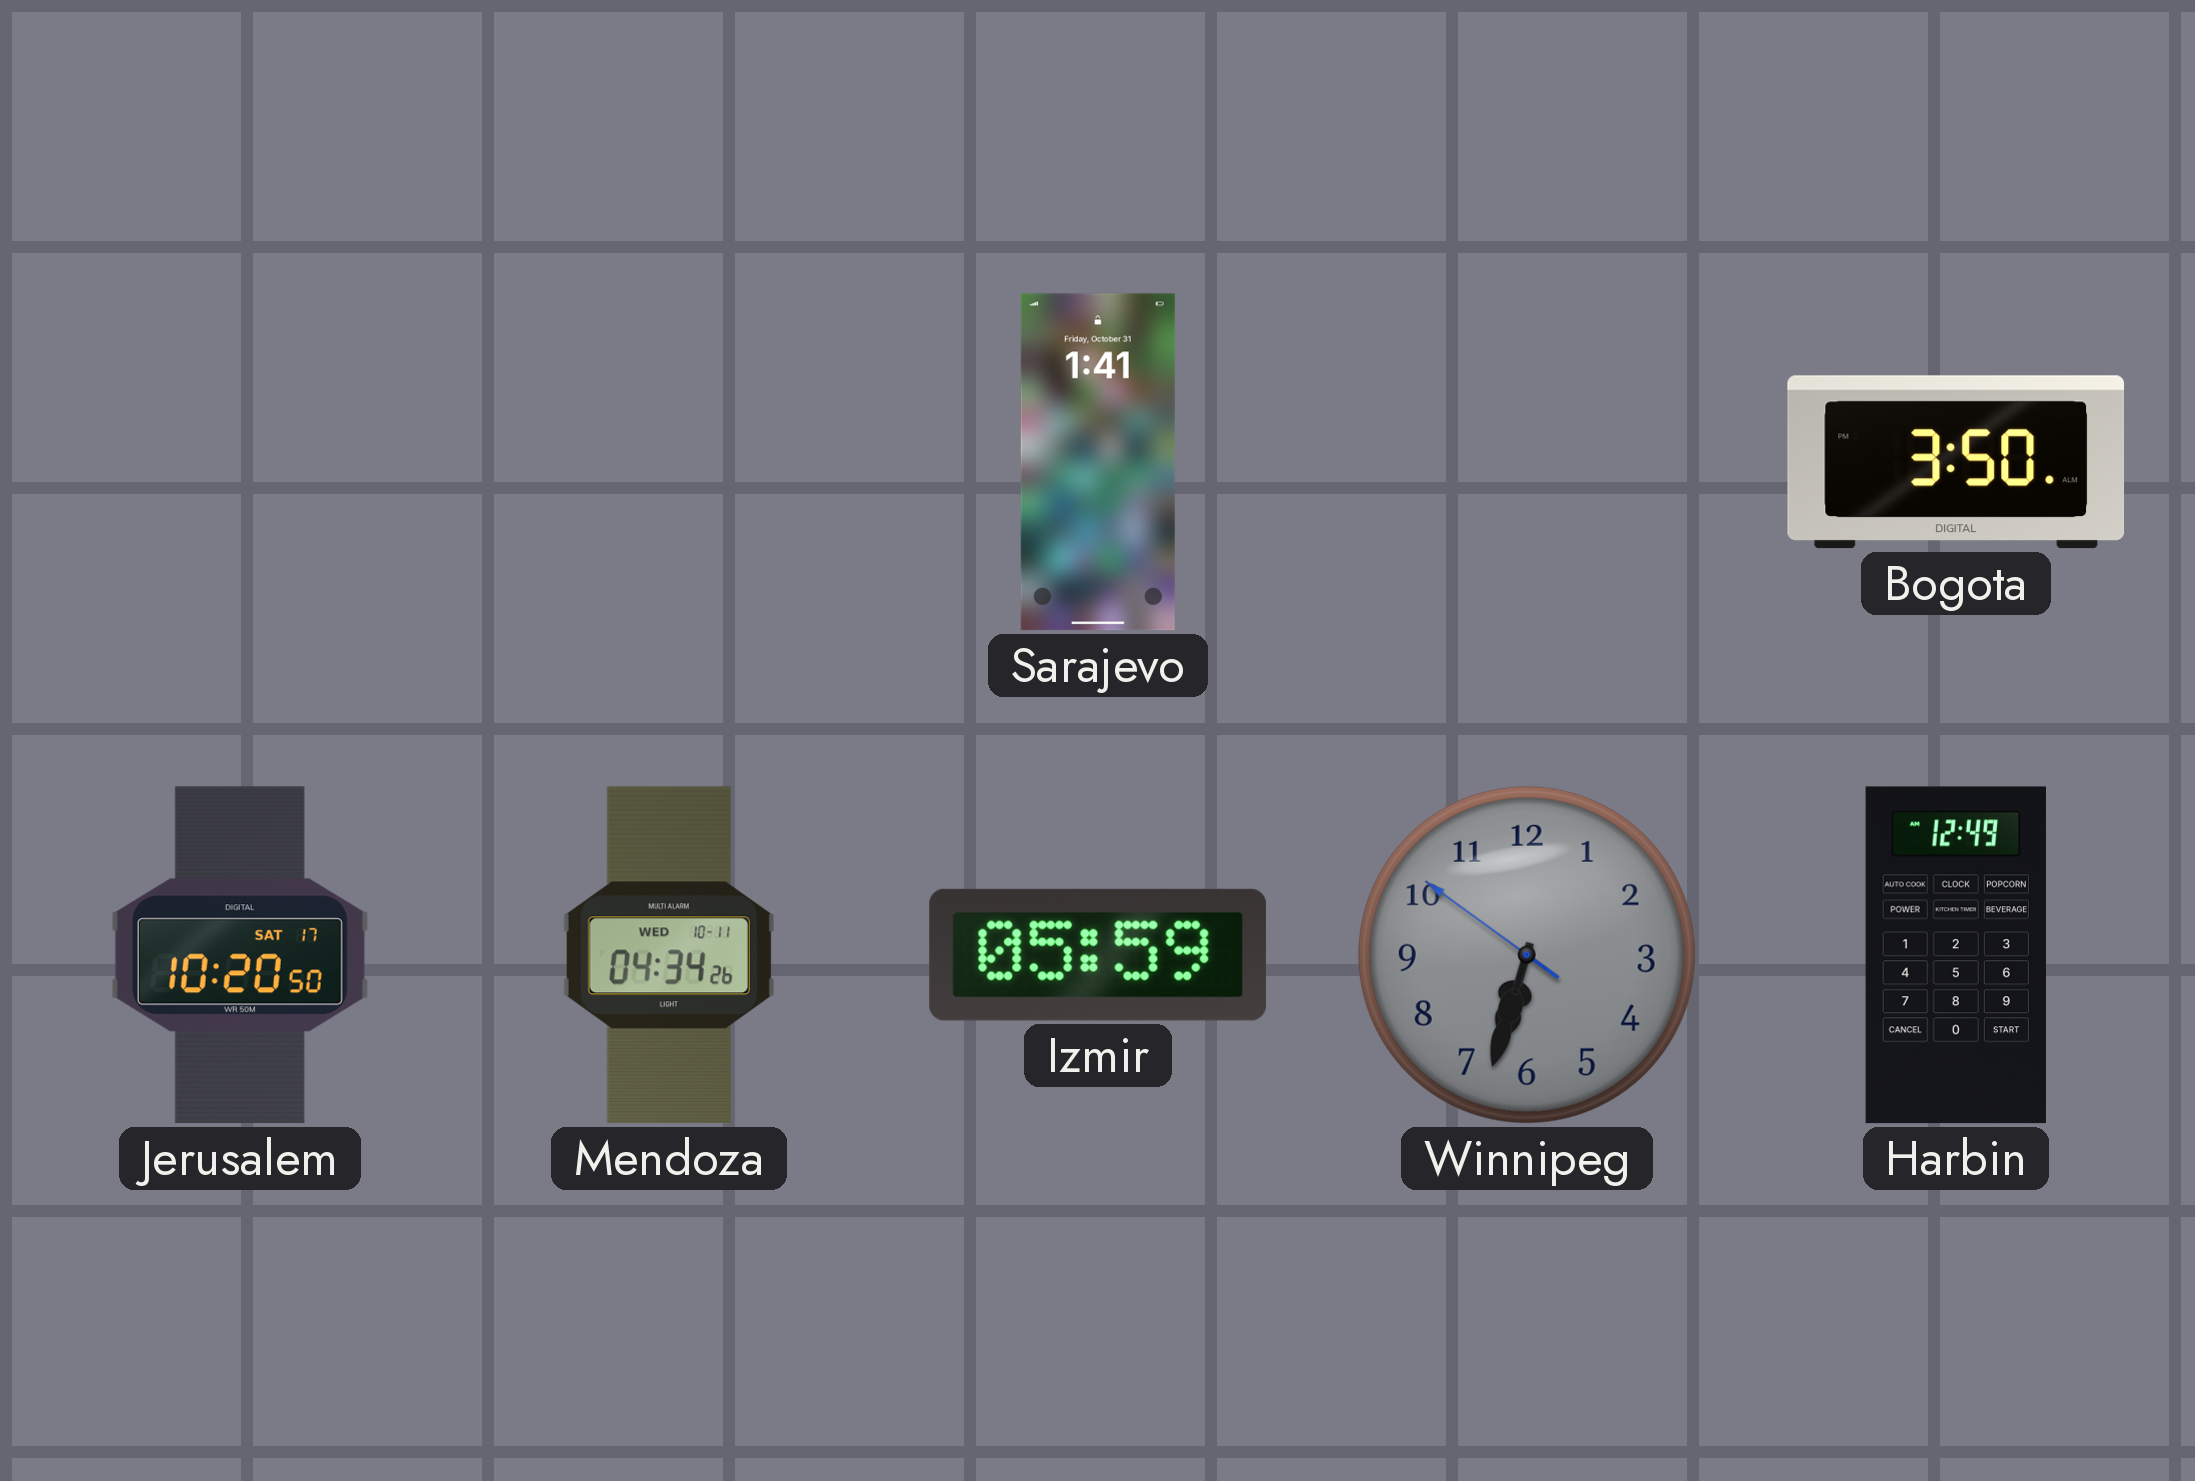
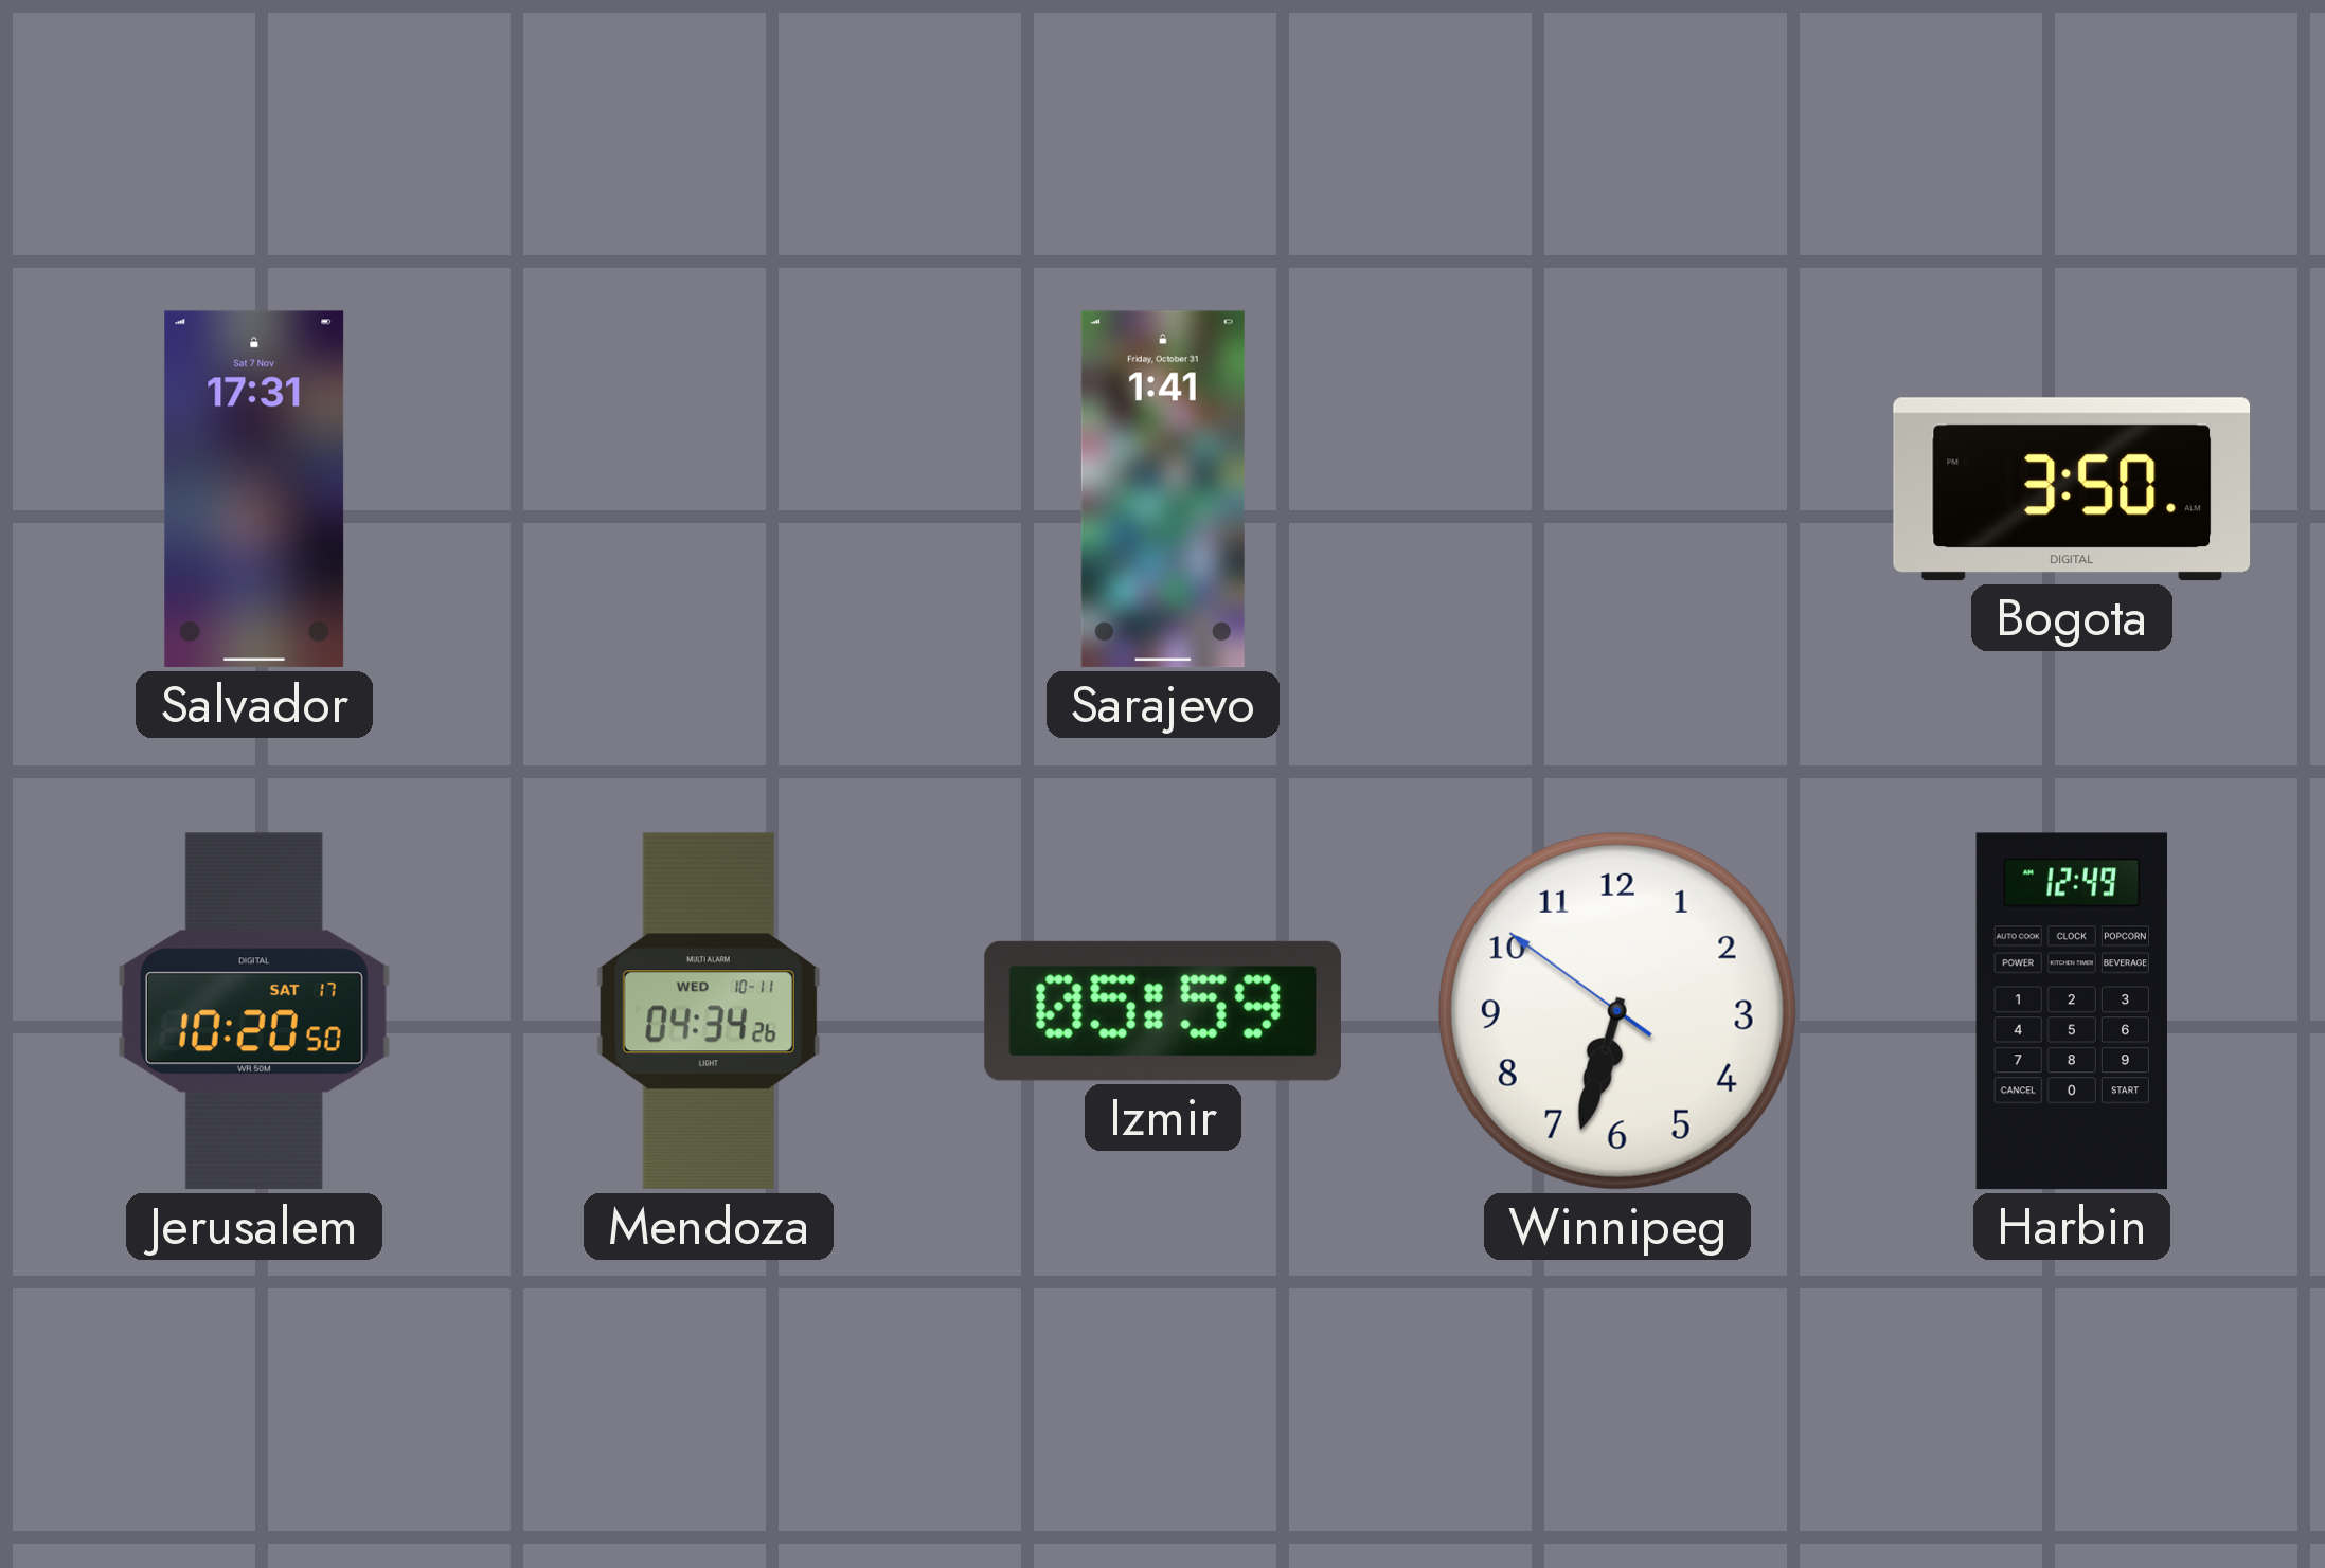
Salvador: none -> 17:31 (254, 489)
Winnipeg dial: grey -> white (1617, 1011)
